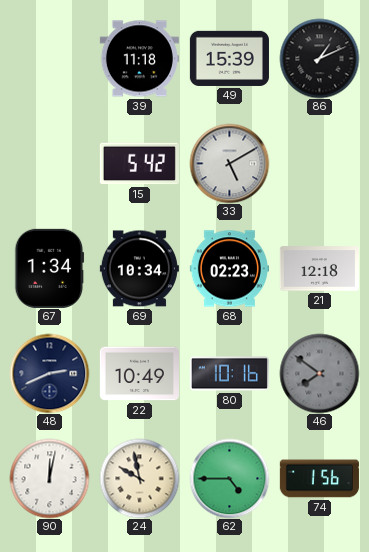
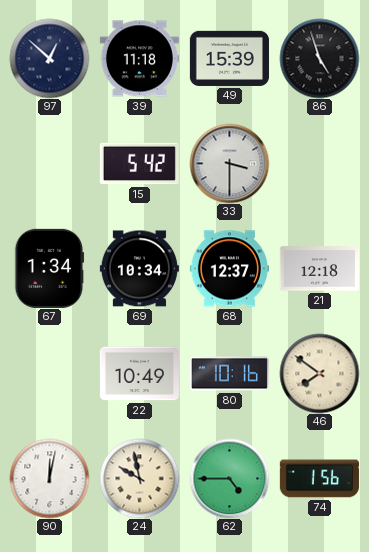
97: none -> 12:52 (49, 58)
86: 1:11 -> 4:57 (319, 58)
33: 5:10 -> 3:30 (229, 163)
68: 02:23 -> 12:37 (229, 269)
48: 2:41 -> none (49, 373)
46 dial: grey -> cream (319, 373)
